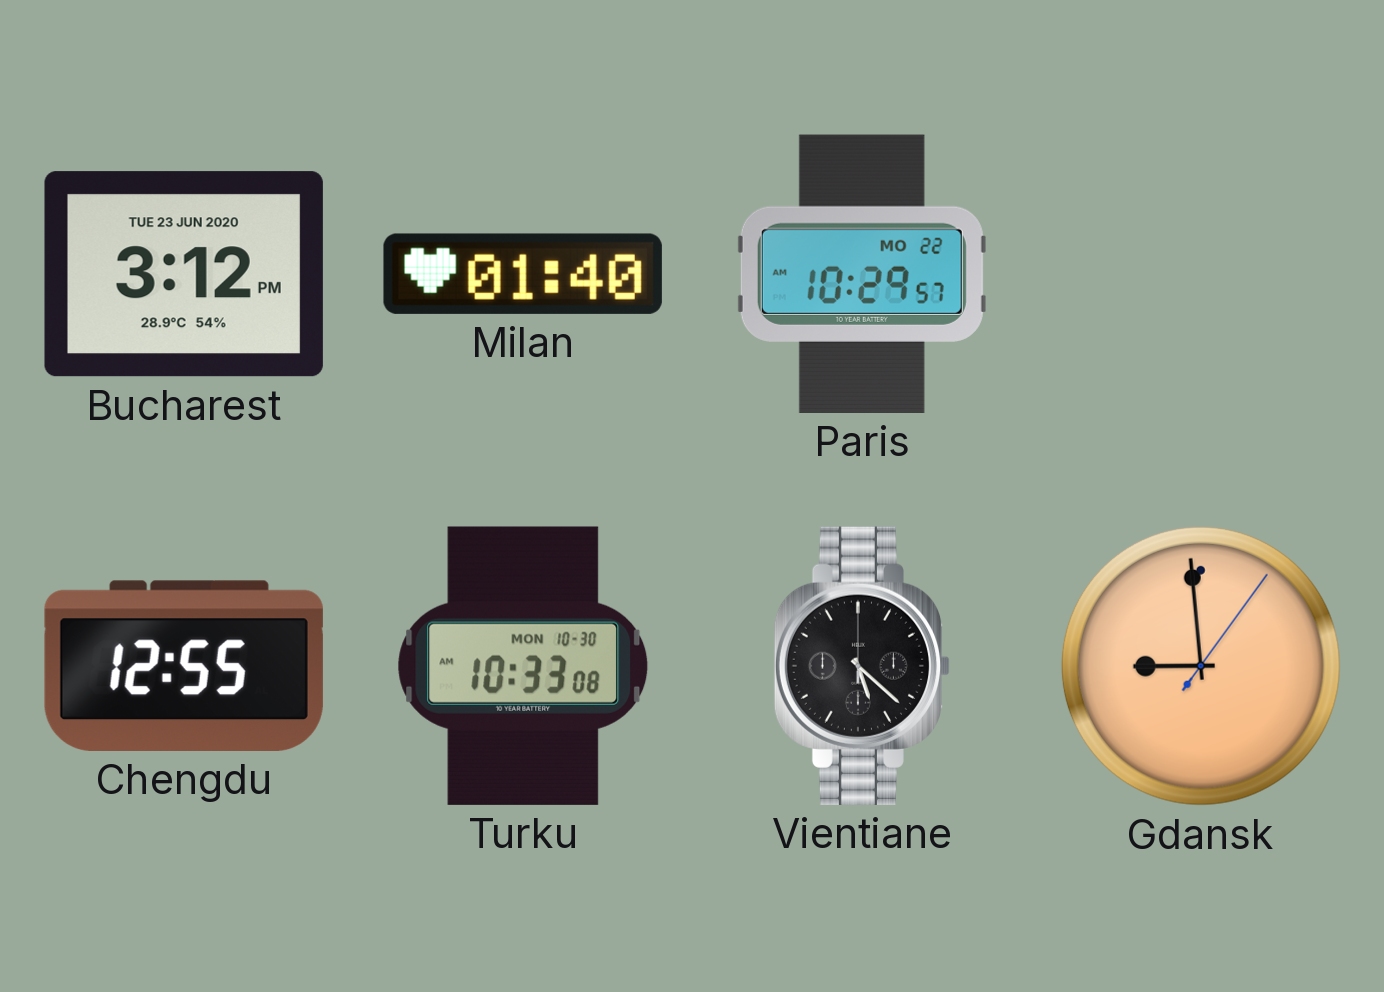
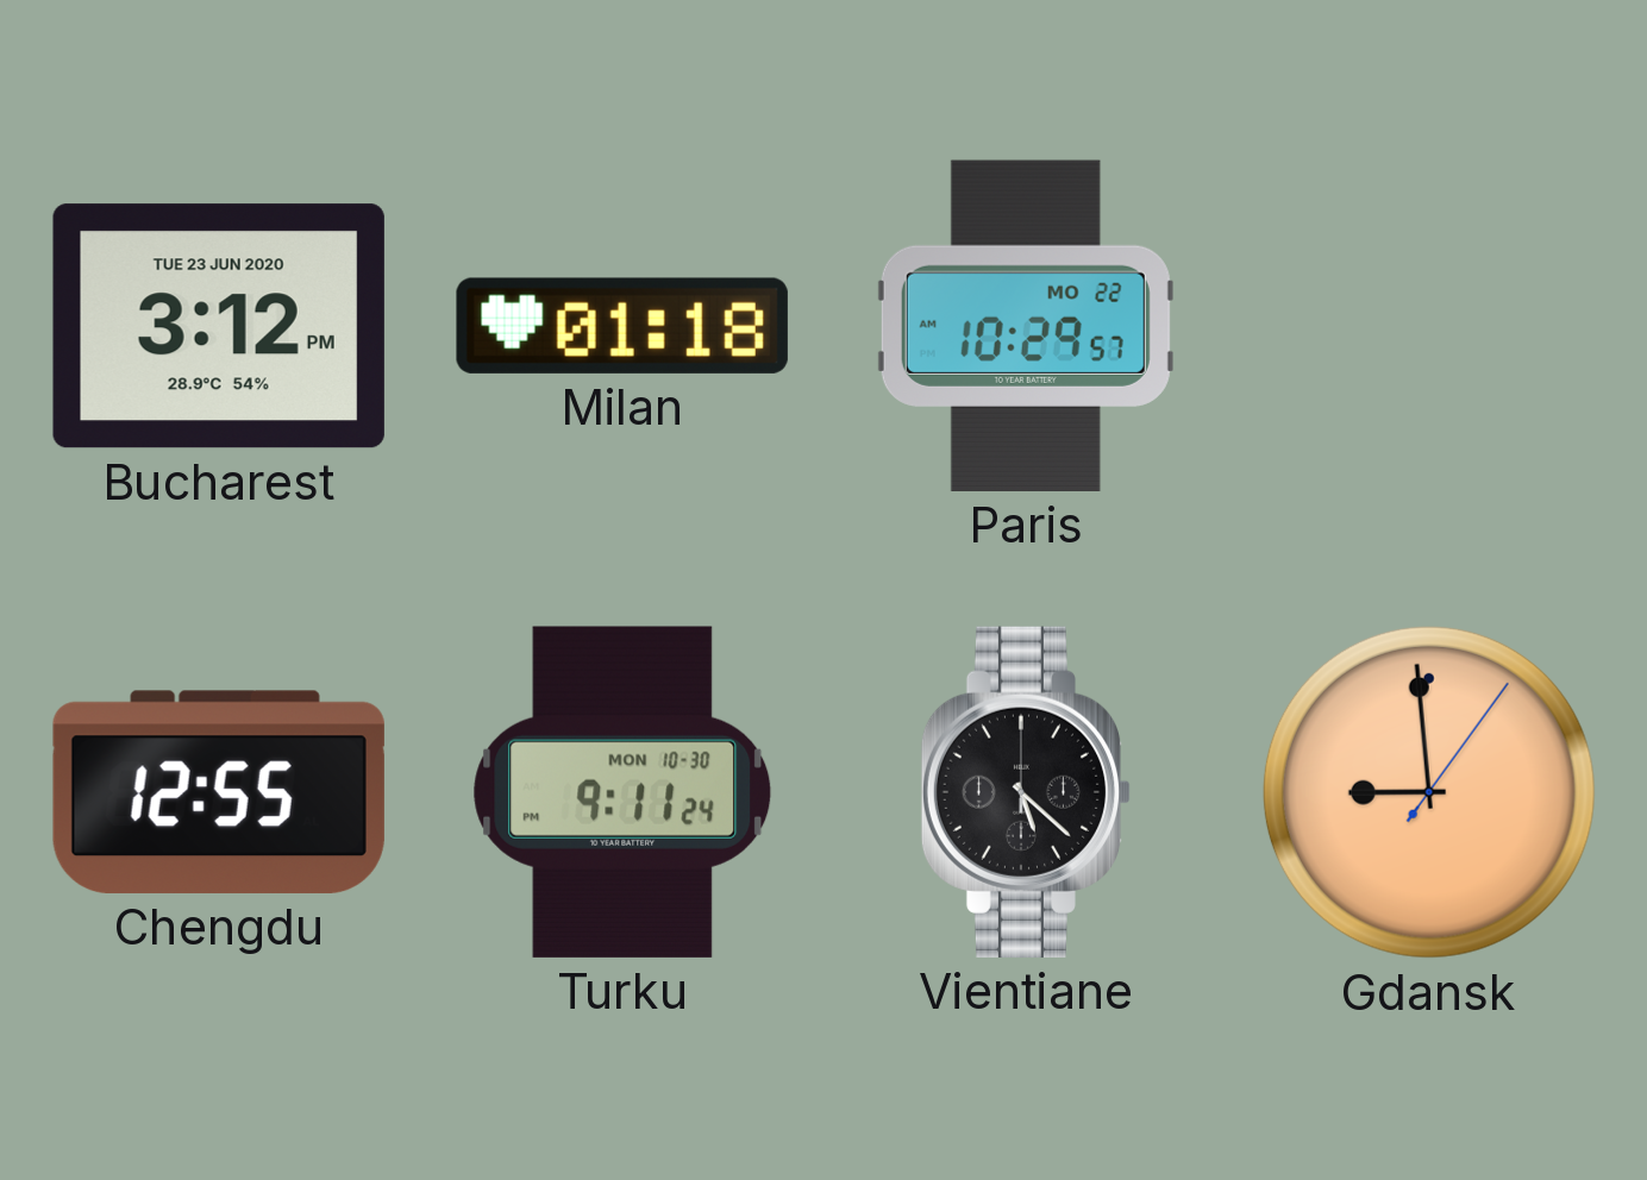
Milan: 01:40 -> 01:18 (622, 326)
Turku: 10:33 -> 9:11 (622, 792)
